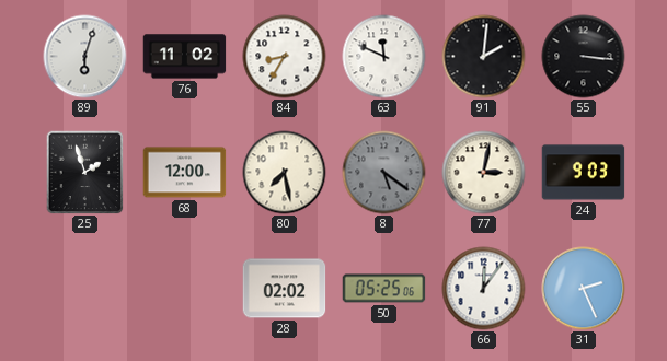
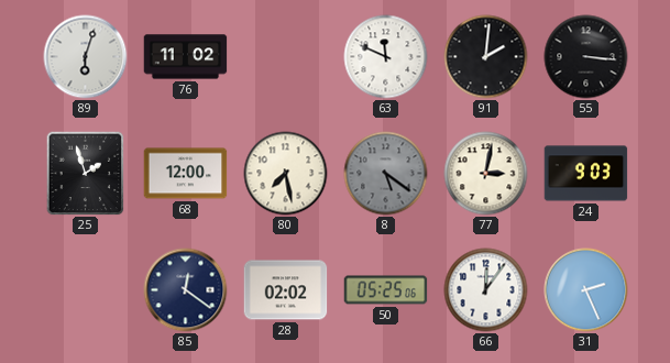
84: 8:35 -> none (285, 57)
85: none -> 12:21 (186, 290)
